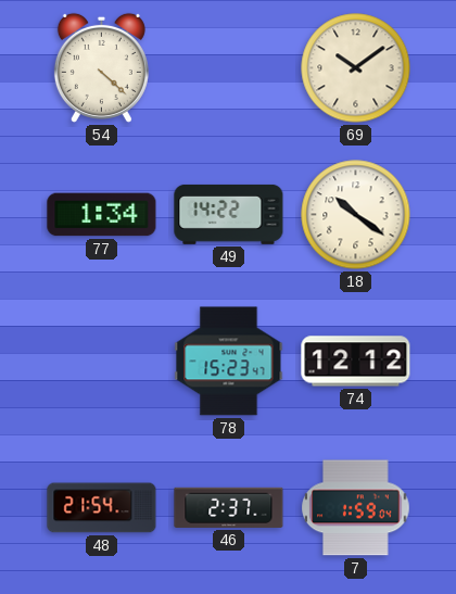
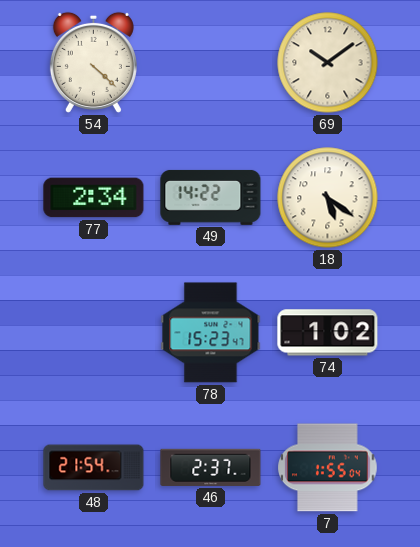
77: 1:34 -> 2:34 (94, 198)
18: 10:21 -> 5:21 (328, 198)
74: 12:12 -> 1:02 (328, 333)
7: 1:59 -> 1:55 (328, 468)
